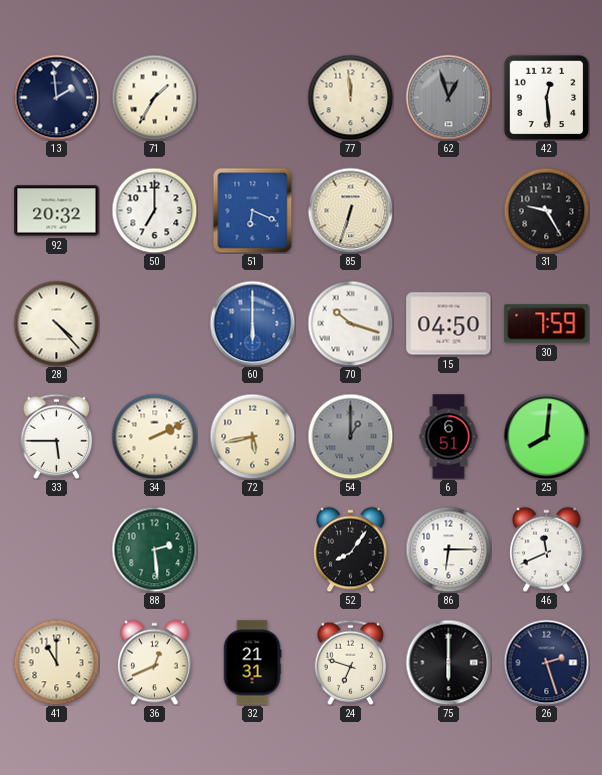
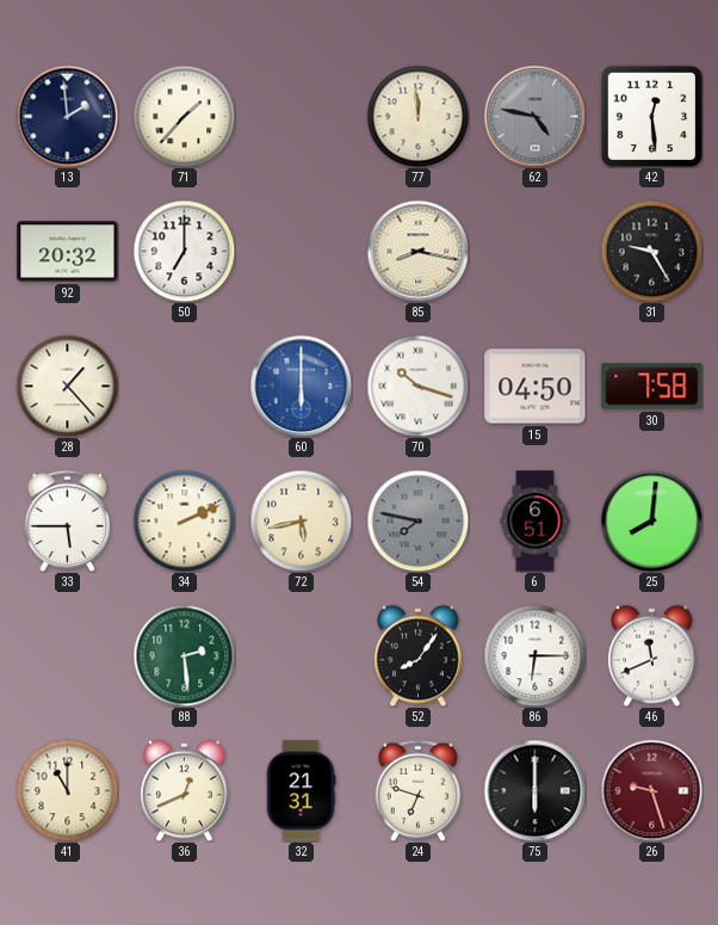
71: 1:35 -> 1:37 (184, 116)
62: 12:57 -> 4:47 (534, 116)
51: 6:19 -> none (253, 210)
85: 6:33 -> 8:17 (417, 251)
28: 4:23 -> 1:23 (67, 386)
30: 7:59 -> 7:58 (652, 387)
54: 1:00 -> 7:47 (417, 520)
26: 2:27 -> 9:27 (651, 790)
26 dial: navy -> burgundy (651, 790)
